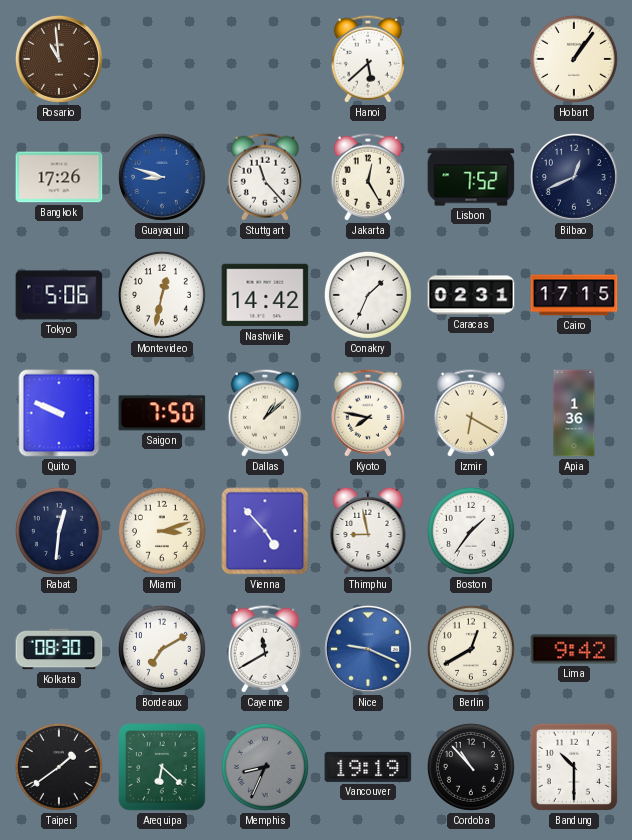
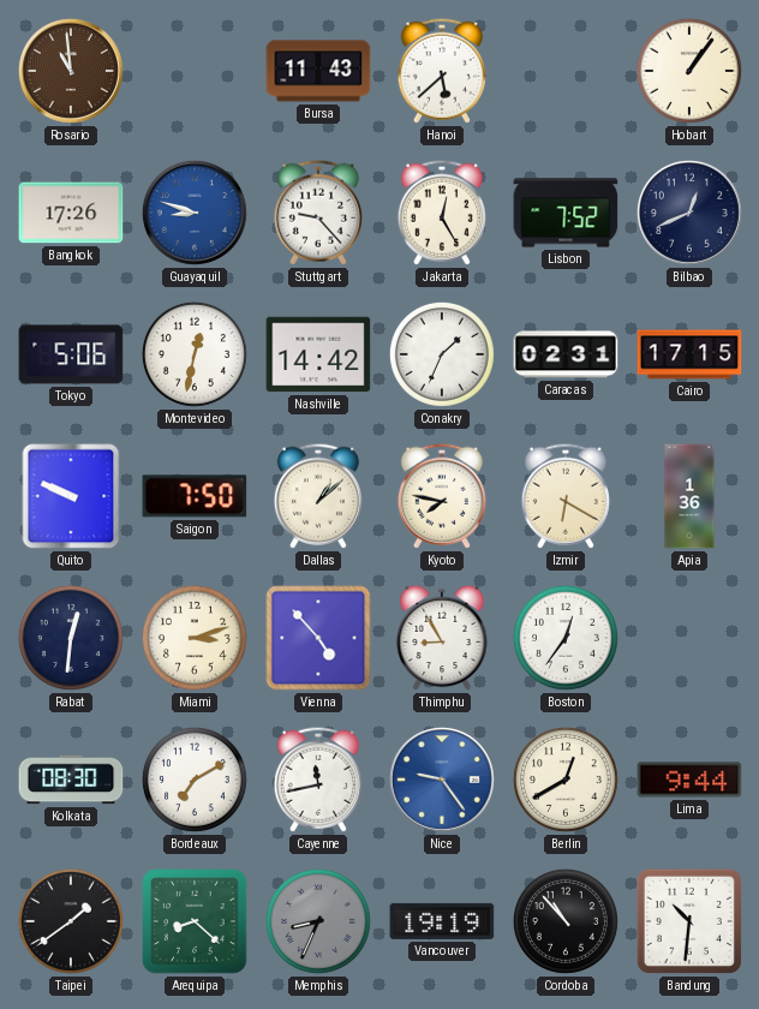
Bursa: none -> 11:43 (318, 71)
Stuttgart: 11:23 -> 9:23 (318, 213)
Thimphu: 8:58 -> 8:55 (442, 638)
Boston: 1:36 -> 12:36 (566, 638)
Cayenne: 11:40 -> 11:43 (318, 780)
Nice: 9:19 -> 9:24 (442, 780)
Lima: 9:42 -> 9:44 (689, 780)
Arequipa: 6:22 -> 8:22 (195, 921)
Bandung: 10:30 -> 10:31 (689, 921)
